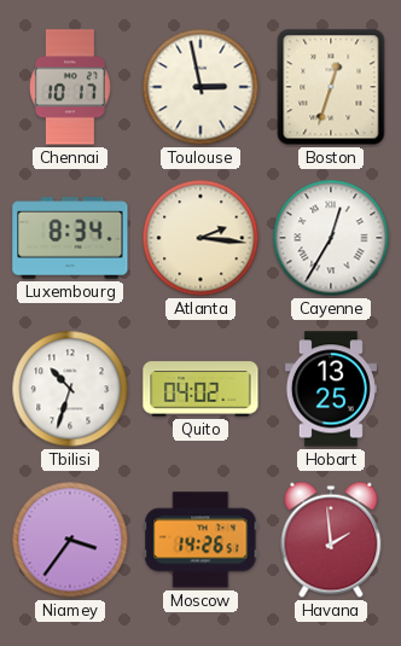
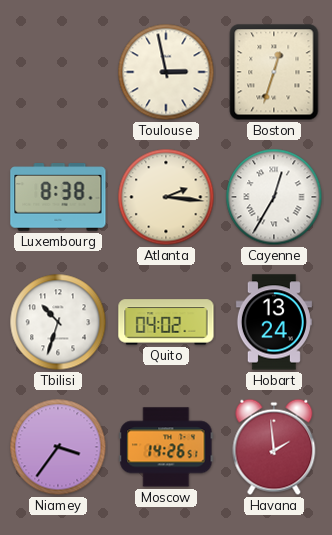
Chennai: 10:17 -> none (70, 87)
Luxembourg: 8:34 -> 8:38 (58, 197)
Hobart: 13:25 -> 13:24 (274, 322)
